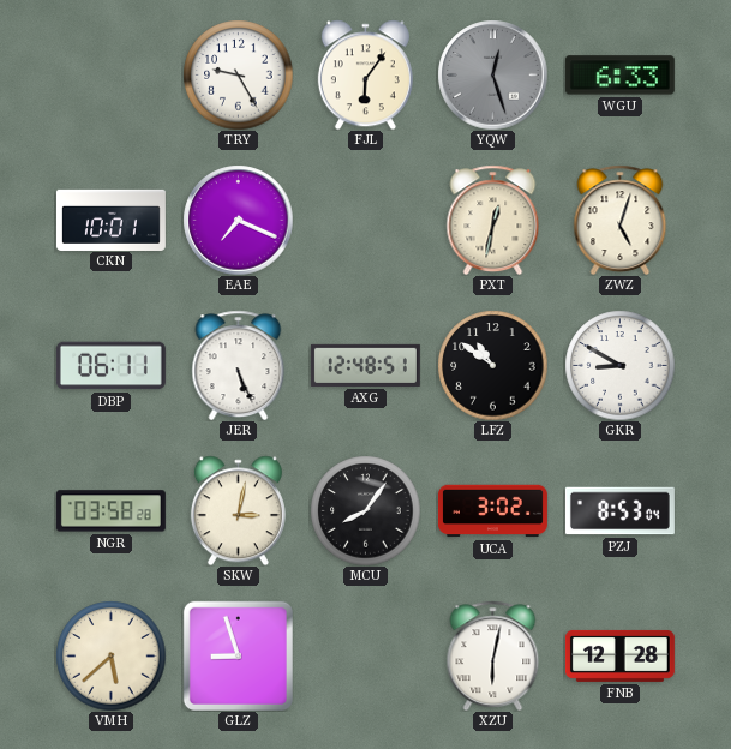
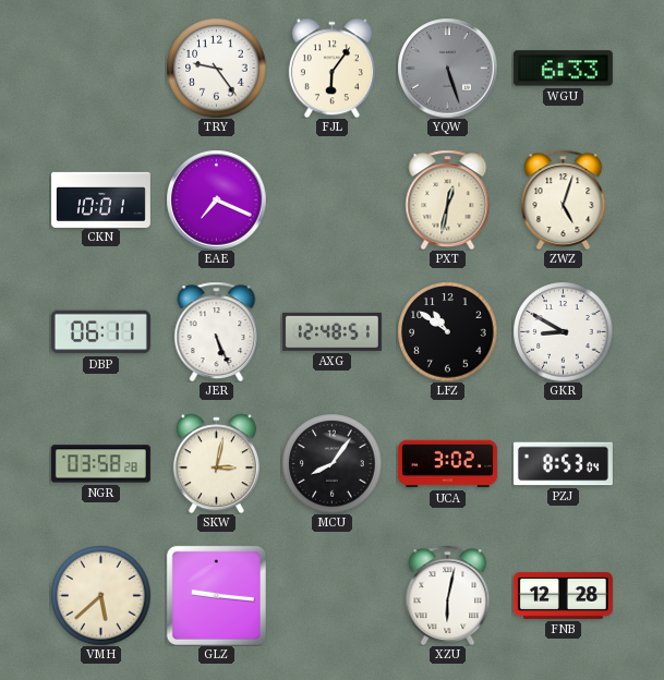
TRY: 9:25 -> 9:24 (216, 68)
YQW: 12:27 -> 5:27 (447, 68)
GLZ: 8:57 -> 9:16 (216, 595)
